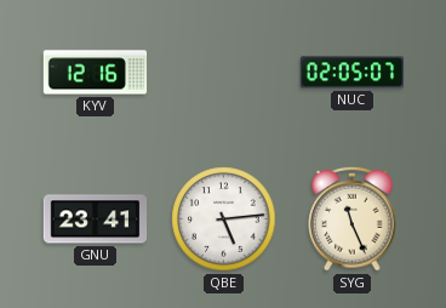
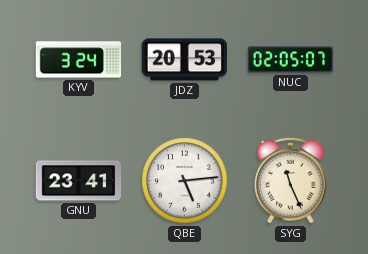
KYV: 12:16 -> 3:24 (79, 60)
JDZ: none -> 20:53 (184, 60)
